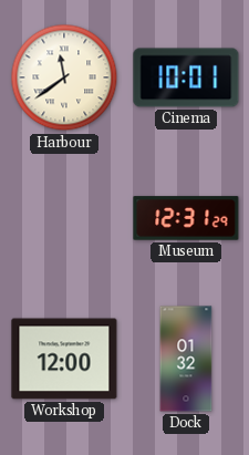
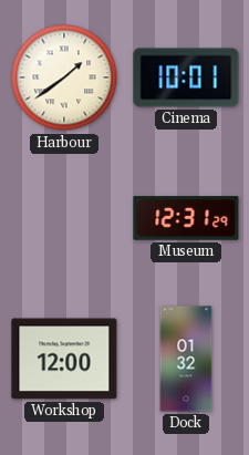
Harbour: 11:39 -> 1:39 (64, 77)
